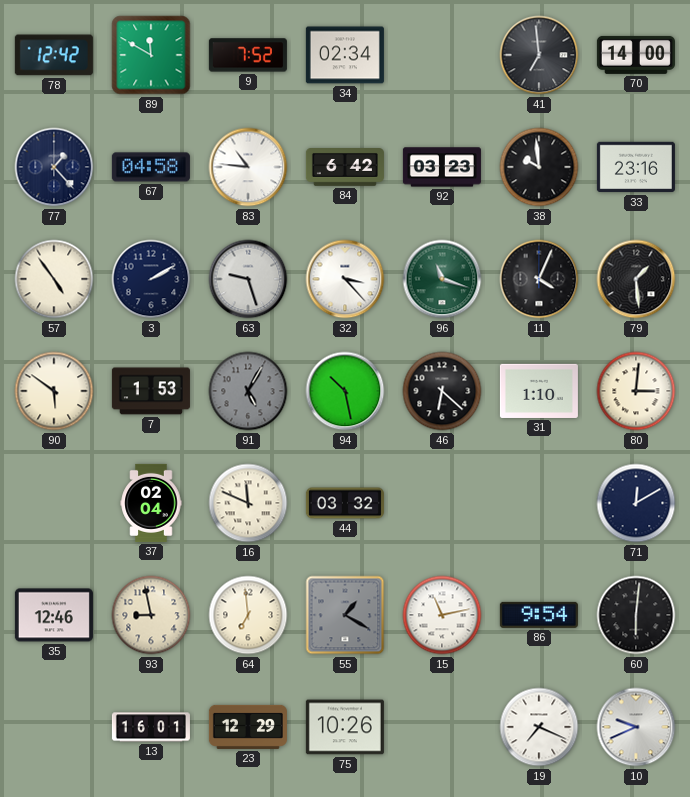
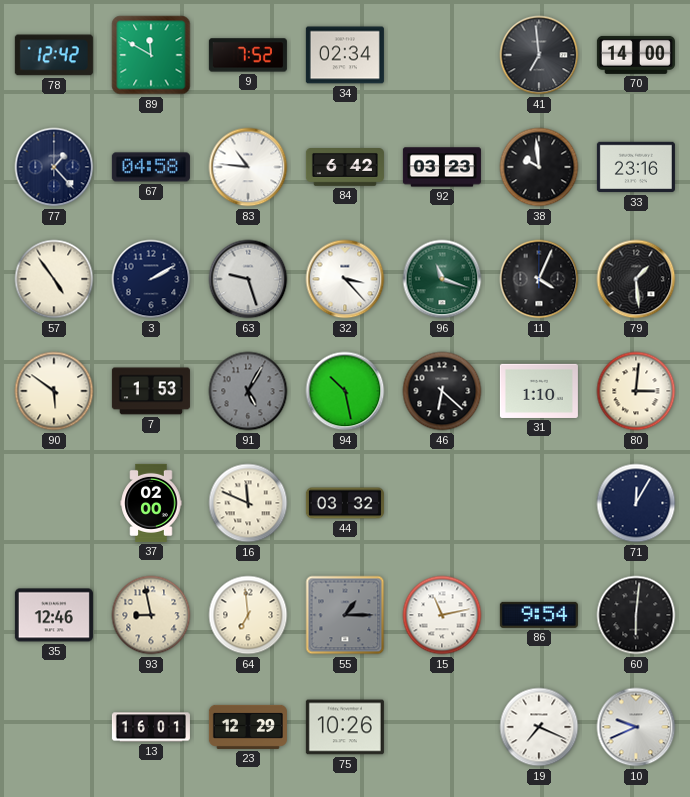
37: 02:04 -> 02:00 (151, 503)
71: 12:10 -> 12:05 (636, 503)
55: 1:20 -> 1:15 (345, 615)
